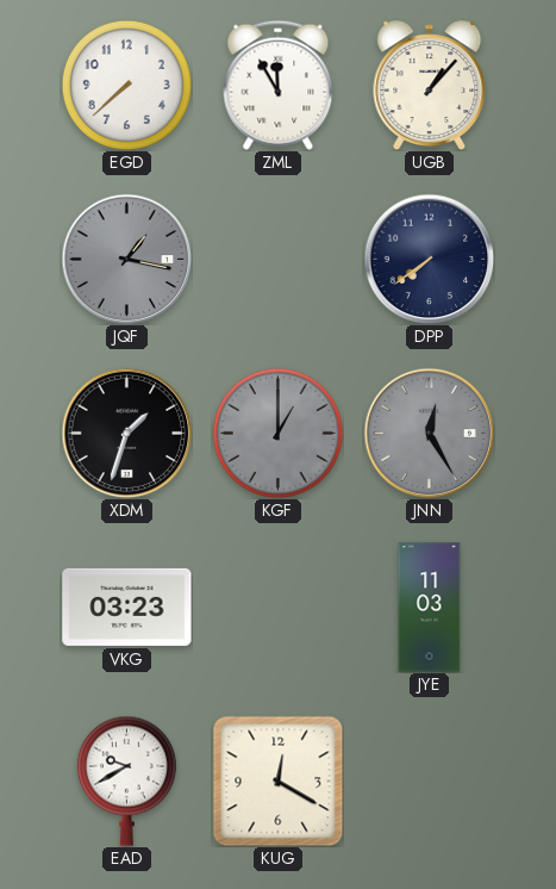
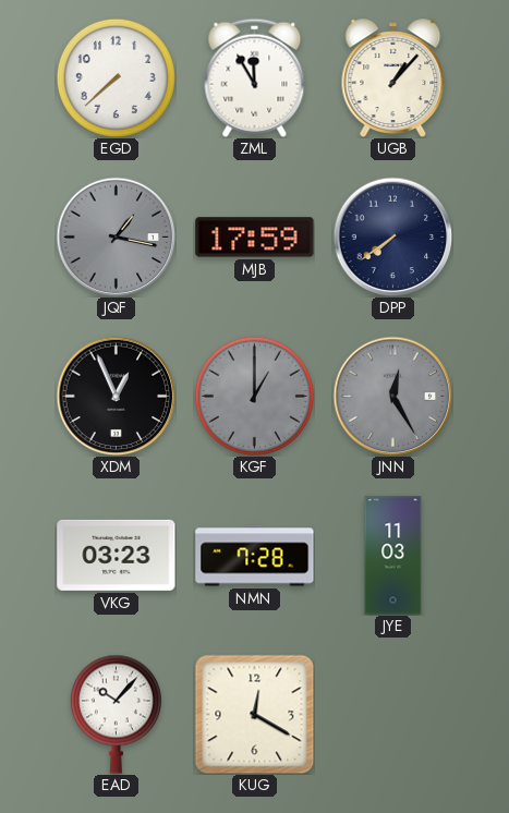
MJB: none -> 17:59 (255, 238)
XDM: 1:33 -> 12:56 (116, 396)
NMN: none -> 7:28 (255, 556)
EAD: 9:40 -> 10:07 (116, 714)
